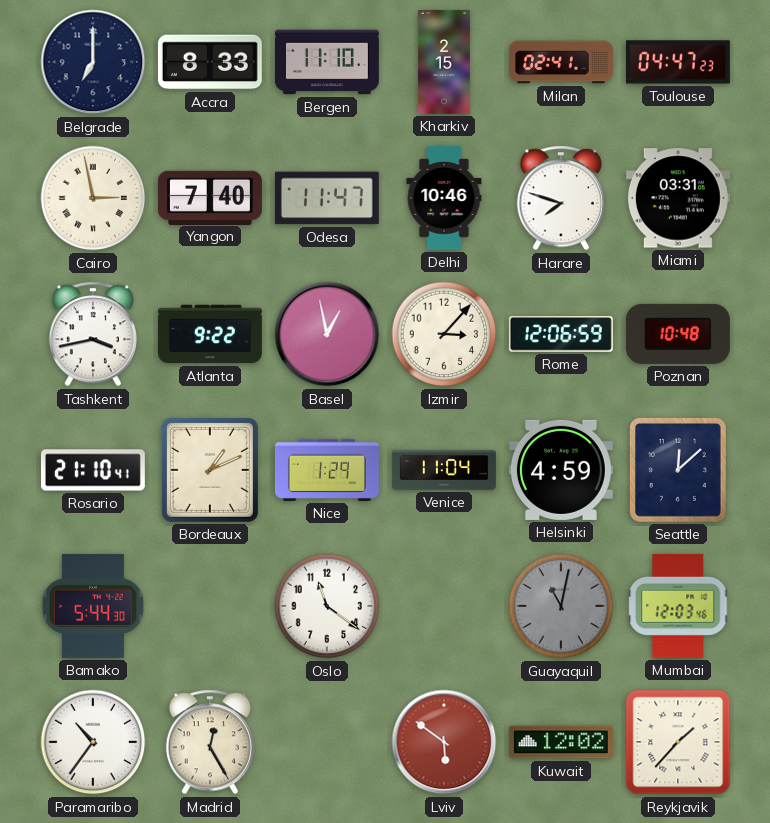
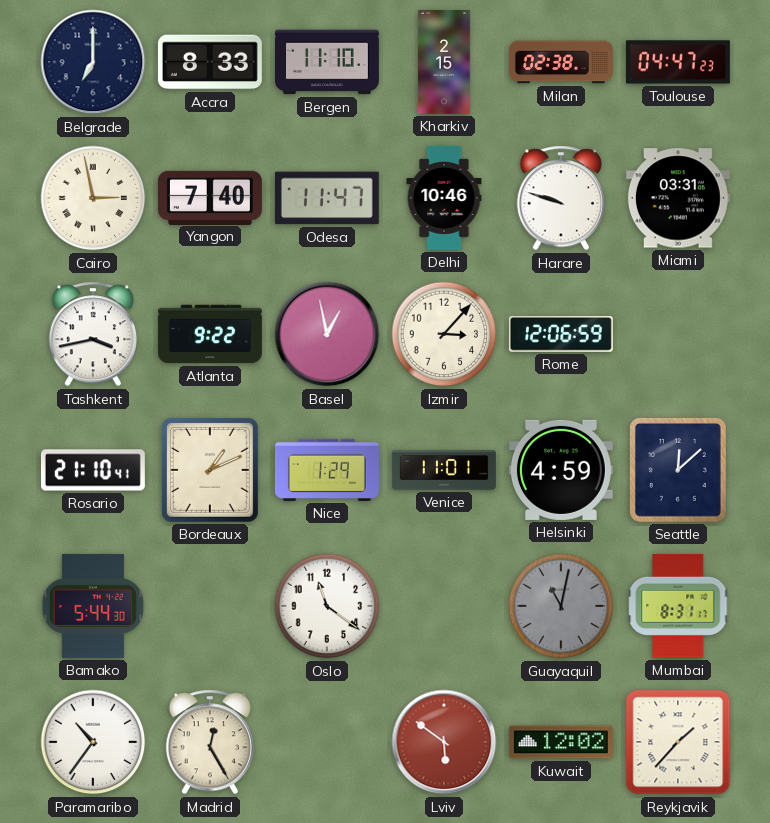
Milan: 02:41 -> 02:38 (561, 62)
Harare: 7:48 -> 9:48 (561, 198)
Poznan: 10:48 -> none (678, 334)
Venice: 11:04 -> 11:01 (444, 470)
Mumbai: 12:03 -> 8:31 (679, 606)
